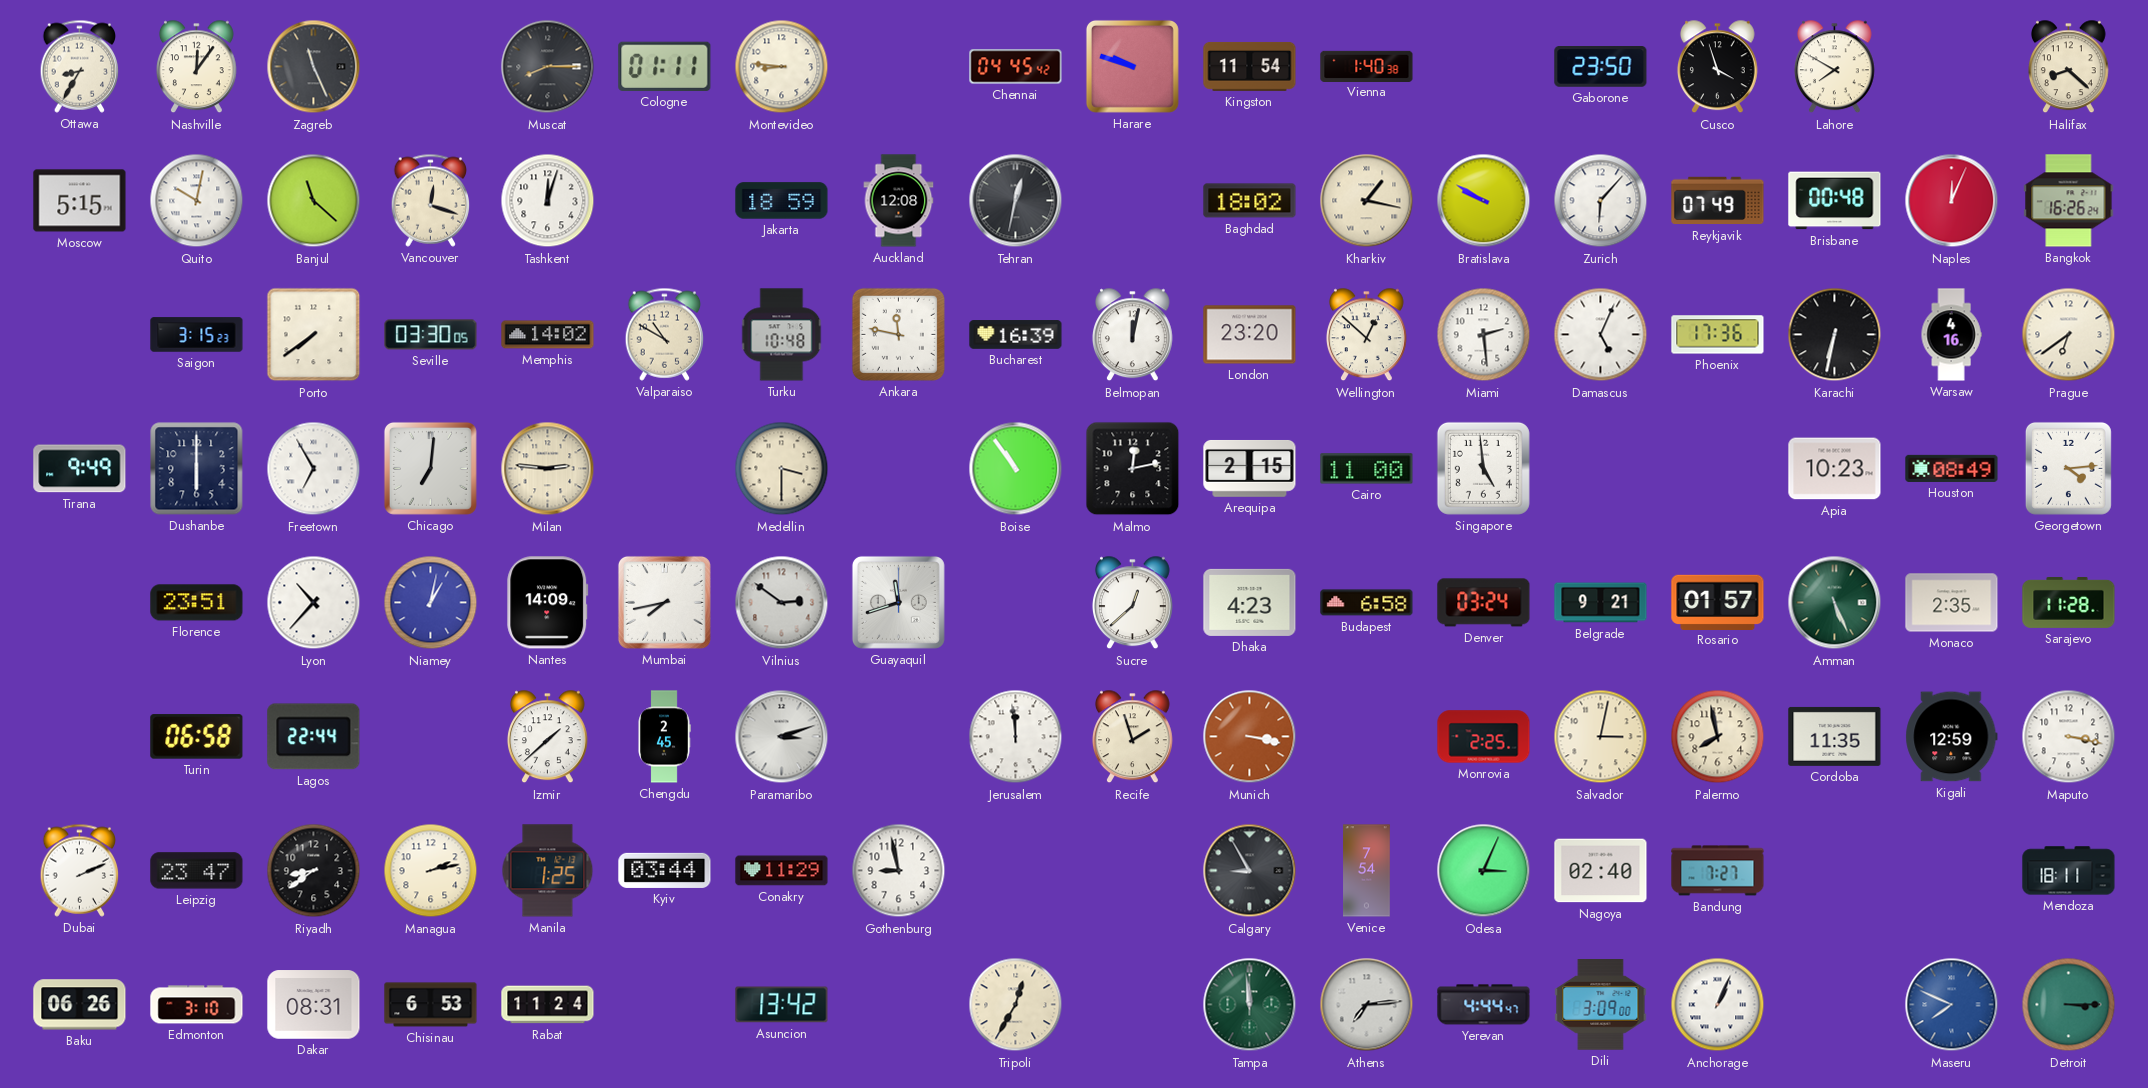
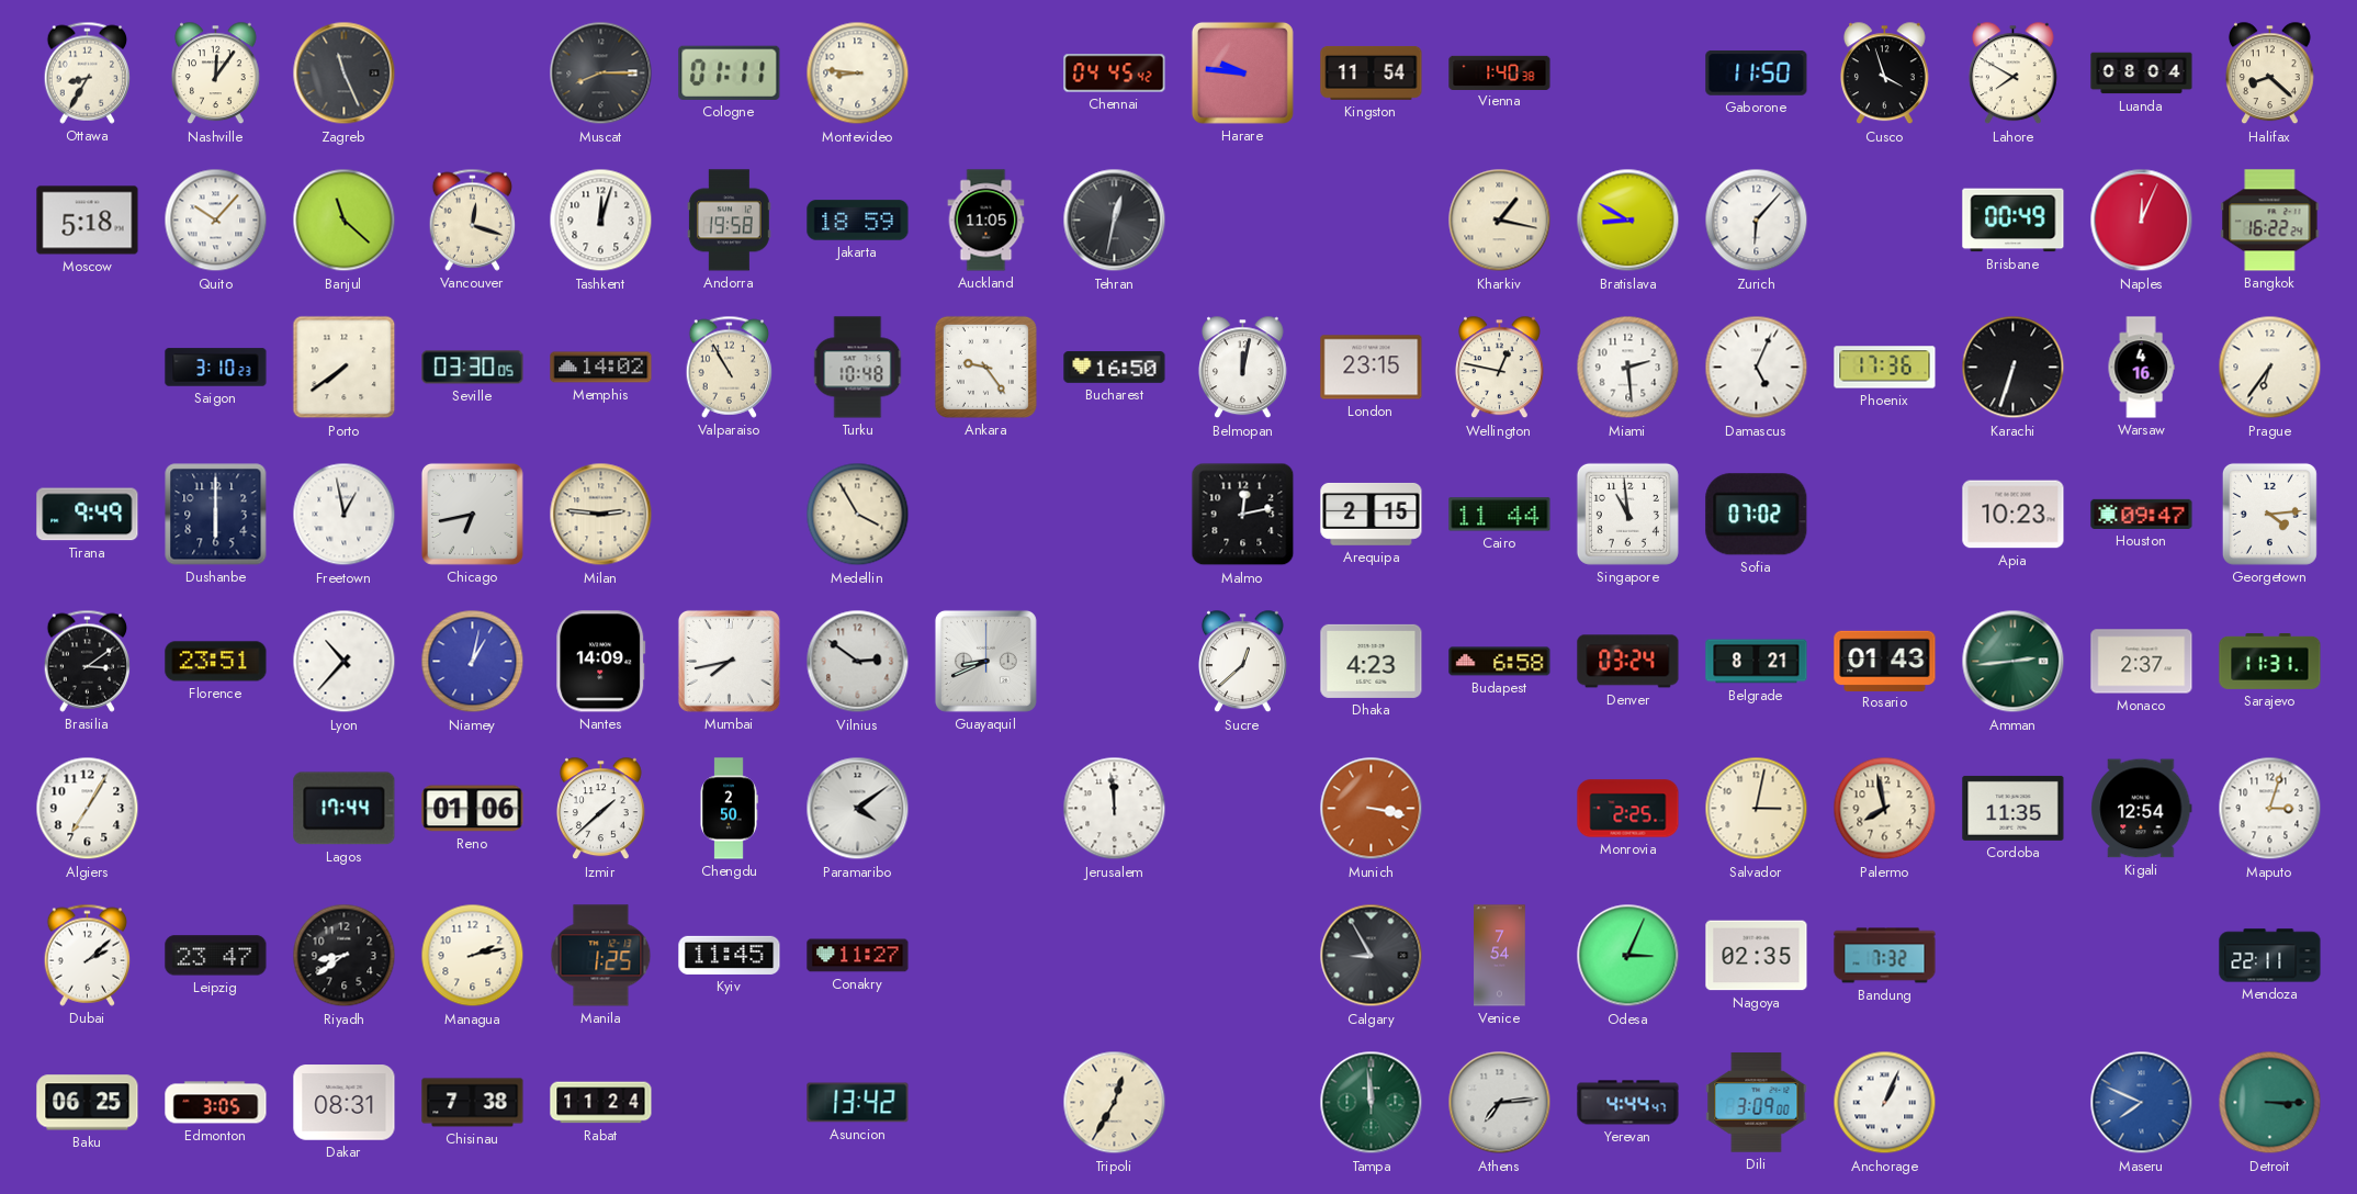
Harare: 9:48 -> 9:46 (1242, 72)
Gaborone: 23:50 -> 11:50 (1757, 74)
Luanda: none -> 08:04 (2142, 74)
Moscow: 5:15 -> 5:18 (88, 221)
Quito: 10:02 -> 10:07 (216, 221)
Andorra: none -> 19:58 (729, 221)
Auckland: 12:08 -> 11:05 (986, 221)
Baghdad: 18:02 -> none (1250, 201)
Bratislava: 9:50 -> 8:50 (1628, 221)
Reykjavik: 07:49 -> none (1718, 201)
Brisbane: 00:48 -> 00:49 (2014, 221)
Bangkok: 16:26 -> 16:22 (2270, 221)
Saigon: 3:15 -> 3:10 (216, 368)
Valparaiso: 10:50 -> 10:55 (730, 367)
Ankara: 11:47 -> 9:24 (985, 367)
Bucharest: 16:39 -> 16:50 (1115, 368)
London: 23:20 -> 23:15 (1372, 368)
Wellington: 12:52 -> 12:47 (1499, 368)
Karachi: 6:32 -> 6:33 (2014, 368)
Prague: 6:39 -> 6:36 (2270, 368)
Freetown: 6:55 -> 12:58 (345, 515)
Chicago: 7:01 -> 6:43 (472, 514)
Medellin: 3:30 -> 3:55 (858, 515)
Boise: 10:54 -> none (1016, 469)
Cairo: 11:00 -> 11:44 (1500, 515)
Singapore: 4:59 -> 10:59 (1627, 514)
Sofia: none -> 07:02 (1757, 515)
Houston: 08:49 -> 09:47 (2142, 514)
Brasilia: none -> 3:09 (88, 661)
Guayaquil: 11:42 -> 8:41 (985, 661)
Belgrade: 9:21 -> 8:21 (1757, 662)
Rosario: 01:57 -> 01:43 (1885, 661)
Amman: 5:26 -> 2:44 (2014, 662)
Monaco: 2:35 -> 2:37 (2142, 662)
Sarajevo: 11:28 -> 11:31 (2270, 661)
Algiers: none -> 7:05 (88, 809)
Turin: 06:58 -> none (197, 737)
Lagos: 22:44 -> 17:44 (345, 809)
Reno: none -> 01:06 (473, 809)
Chengdu: 2:45 -> 2:50 (729, 809)
Paramaribo: 3:12 -> 4:09 (858, 809)
Recife: 1:57 -> none (1132, 737)
Kigali: 12:59 -> 12:54 (2142, 809)
Maputo: 3:17 -> 3:03 (2270, 809)
Dubai: 2:11 -> 2:08 (88, 955)
Kyiv: 03:44 -> 11:45 (730, 955)
Conakry: 11:29 -> 11:27 (858, 956)
Gothenburg: 8:58 -> none (899, 871)
Nagoya: 02:40 -> 02:35 (1757, 956)
Bandung: 7:27 -> 7:32 (1885, 956)
Mendoza: 18:11 -> 22:11 (2270, 956)
Baku: 06:26 -> 06:25 (88, 1103)
Edmonton: 3:10 -> 3:05 (216, 1103)
Chisinau: 6:53 -> 7:38 (473, 1103)
